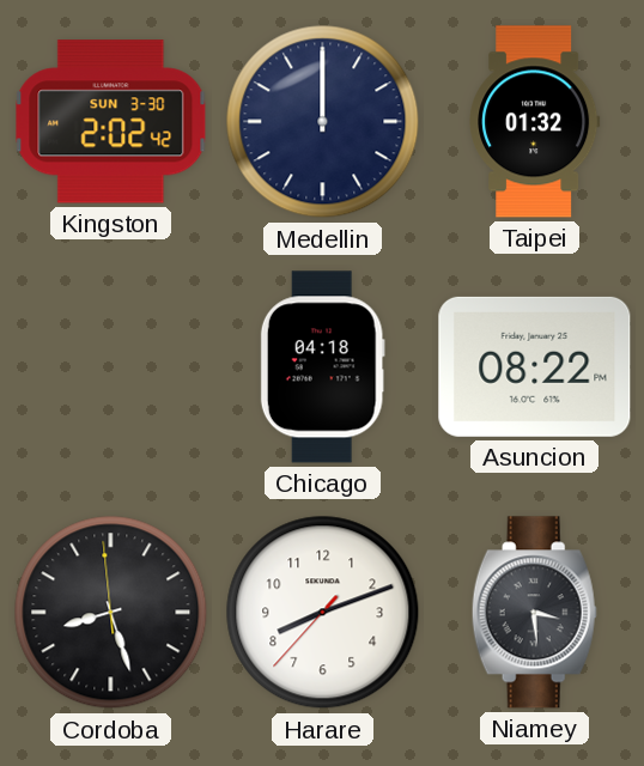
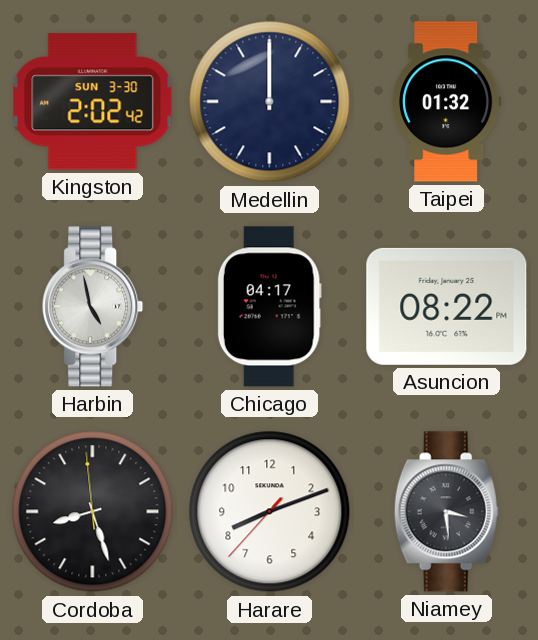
Harbin: none -> 4:58 (93, 307)
Chicago: 04:18 -> 04:17 (269, 307)
